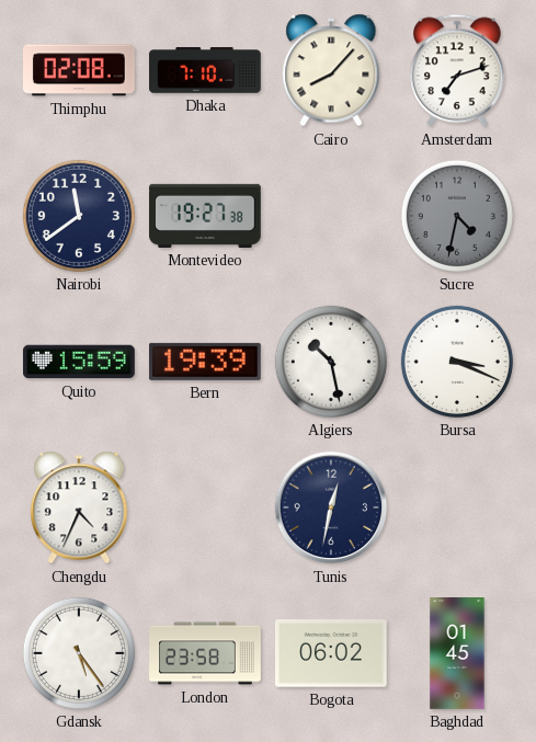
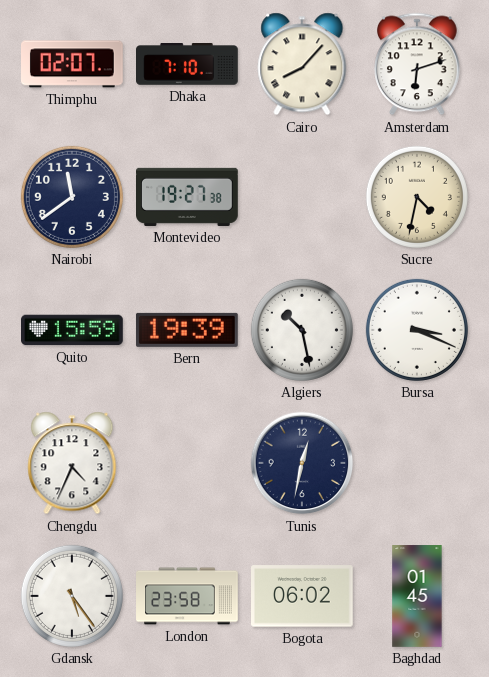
Thimphu: 02:08 -> 02:07 (73, 64)
Amsterdam: 7:12 -> 6:12 (418, 64)
Sucre dial: grey -> cream (417, 197)
